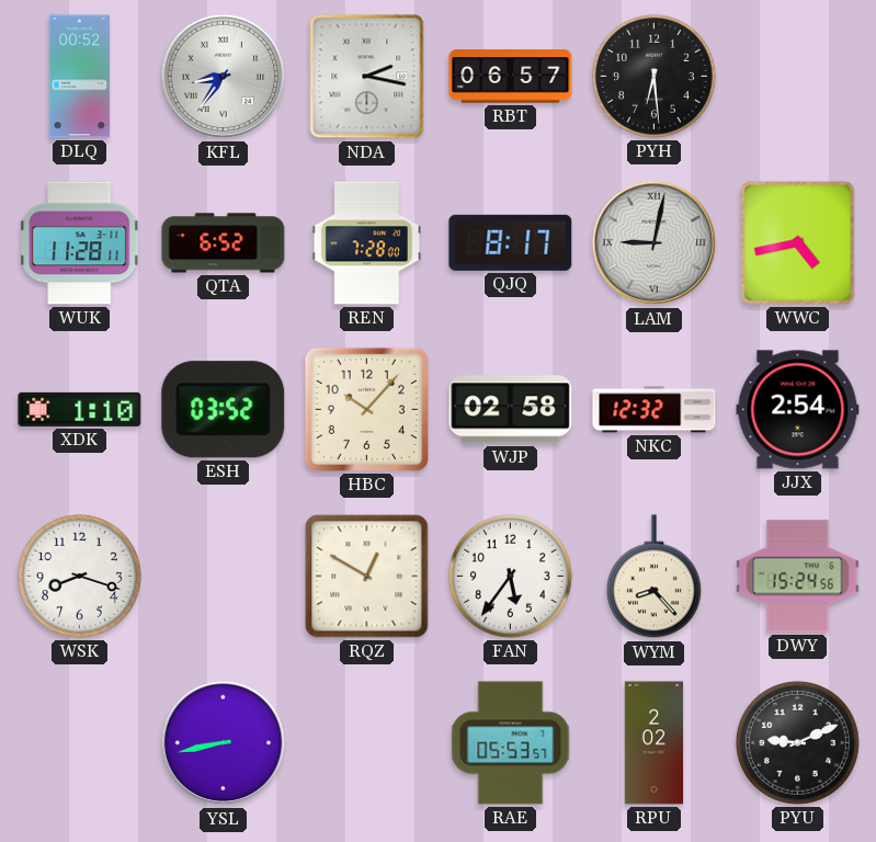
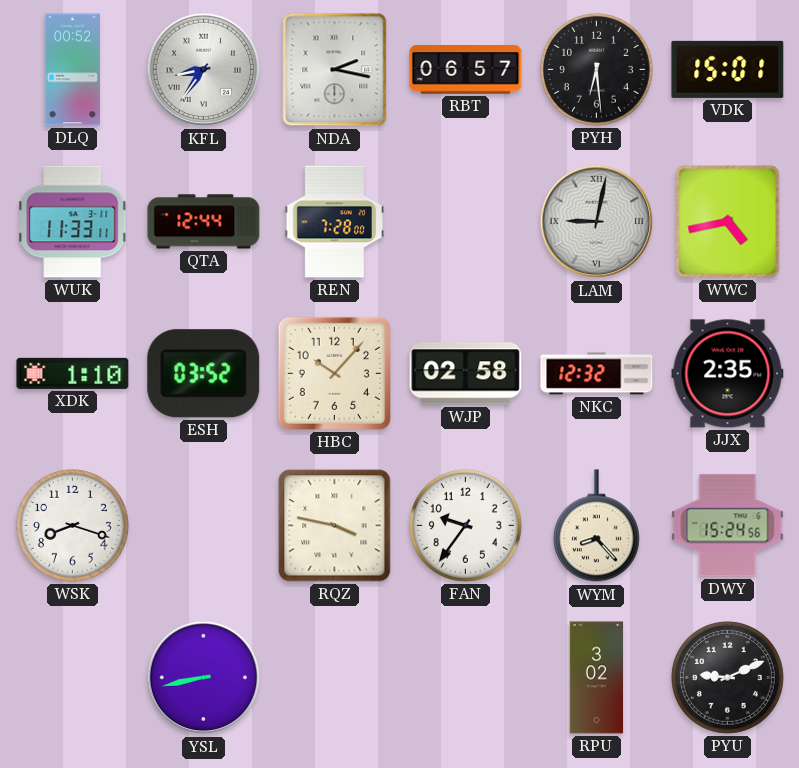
VDK: none -> 15:01 (728, 69)
WUK: 11:28 -> 11:33 (73, 222)
QTA: 6:52 -> 12:44 (204, 222)
QJQ: 8:17 -> none (511, 242)
JJX: 2:54 -> 2:35 (728, 374)
RQZ: 12:50 -> 3:47 (335, 526)
FAN: 5:36 -> 9:36 (465, 525)
RAE: 05:53 -> none (511, 743)
RPU: 2:02 -> 3:02 (597, 678)
